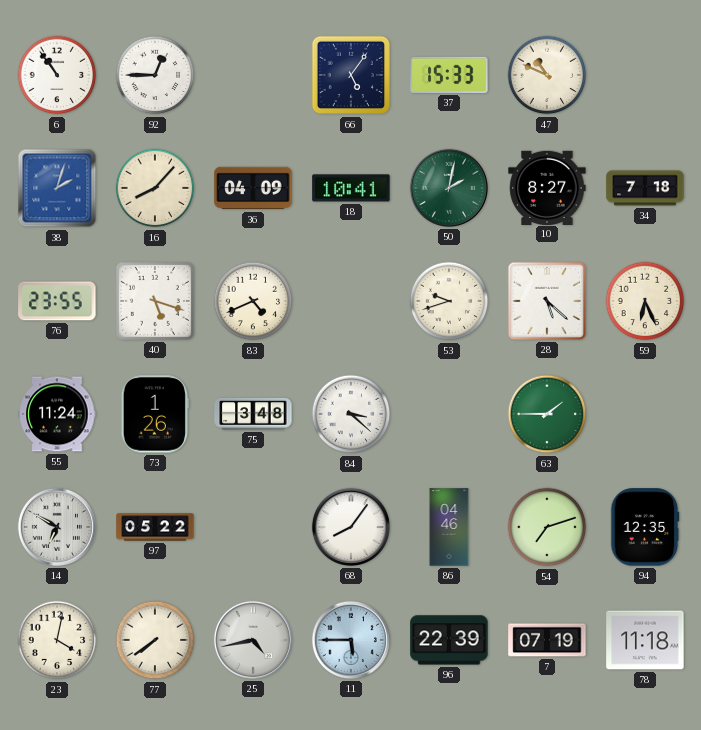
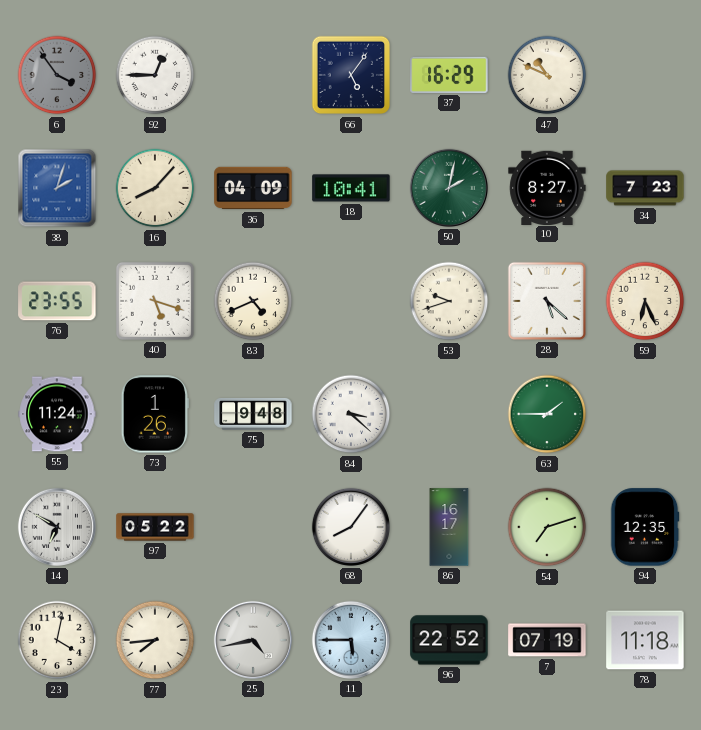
6: 10:54 -> 3:54 (57, 75)
6 dial: white -> grey (57, 75)
37: 15:33 -> 16:29 (449, 75)
34: 7:18 -> 7:23 (645, 188)
75: 3:48 -> 9:48 (253, 414)
86: 04:46 -> 16:17 (449, 527)
77: 7:39 -> 7:44 (155, 640)
96: 22:39 -> 22:52 (449, 640)
